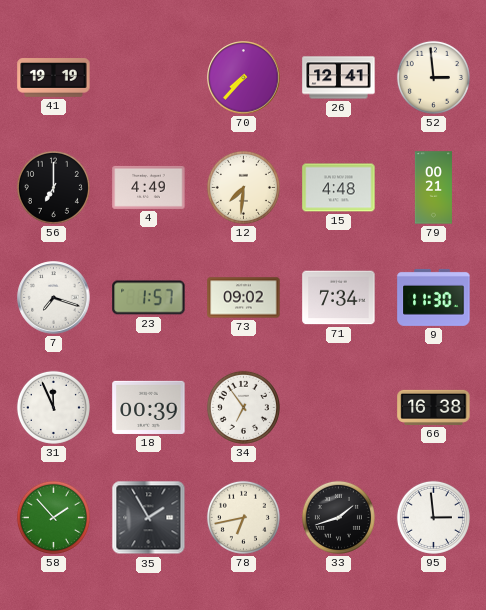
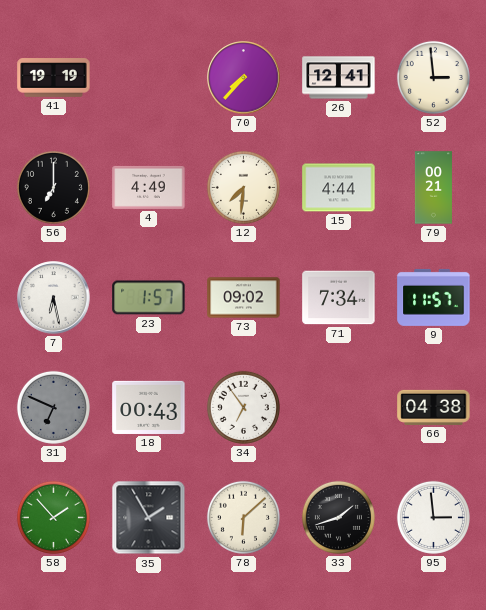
15: 4:48 -> 4:44 (339, 188)
7: 7:18 -> 6:28 (54, 298)
9: 11:30 -> 11:57 (434, 297)
31: 11:56 -> 6:49 (53, 407)
31 dial: white -> grey (53, 407)
18: 00:39 -> 00:43 (149, 407)
66: 16:38 -> 04:38 (434, 407)
78: 6:43 -> 6:08 (243, 517)
